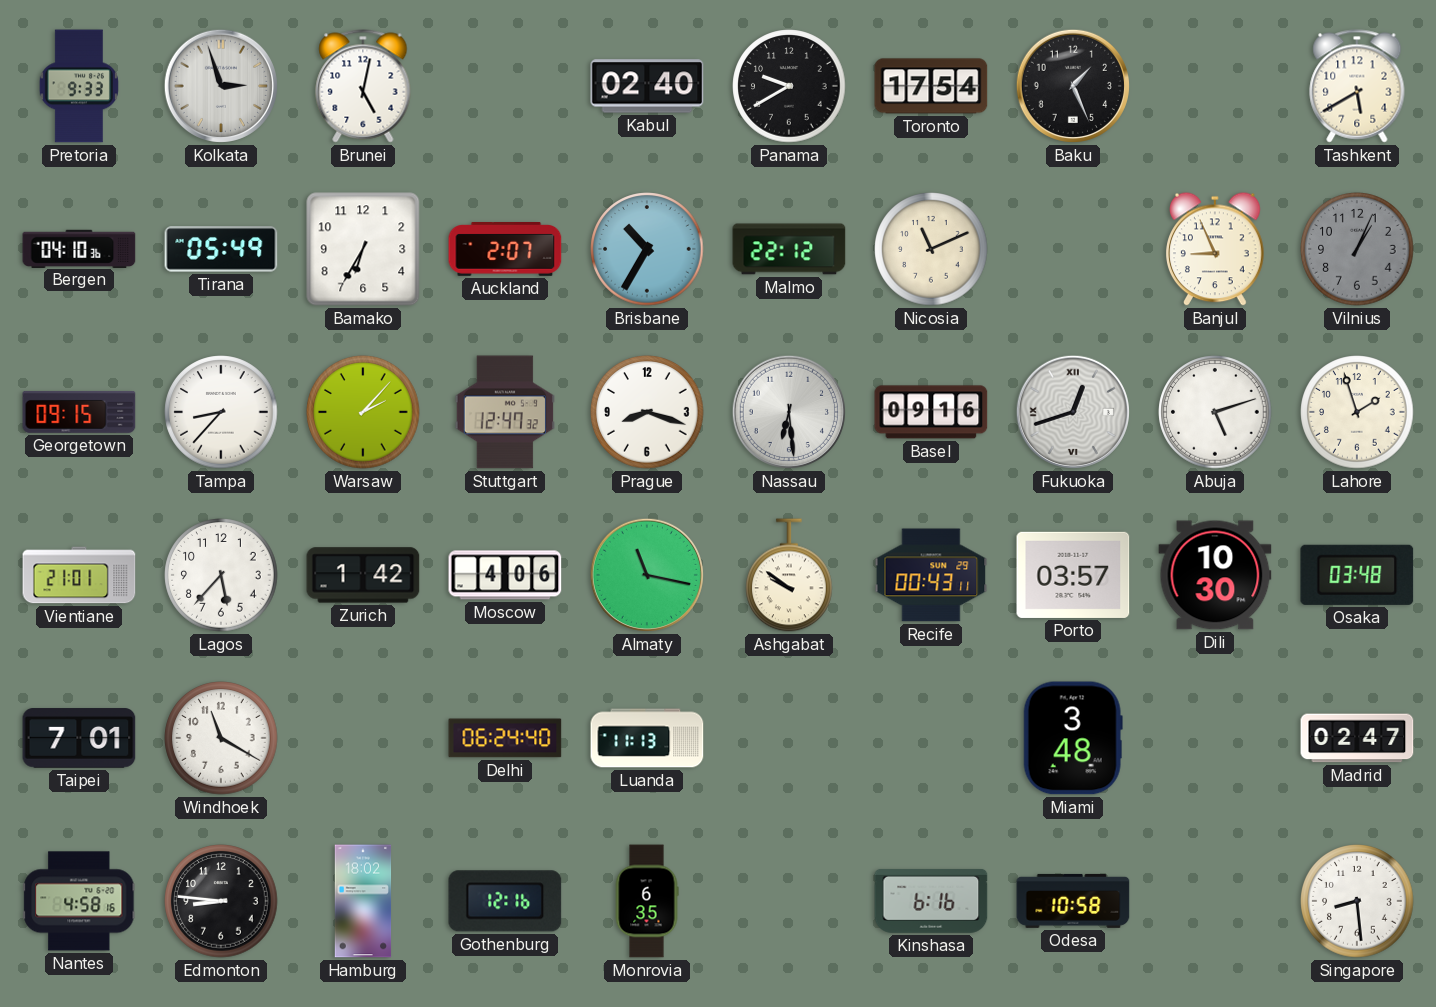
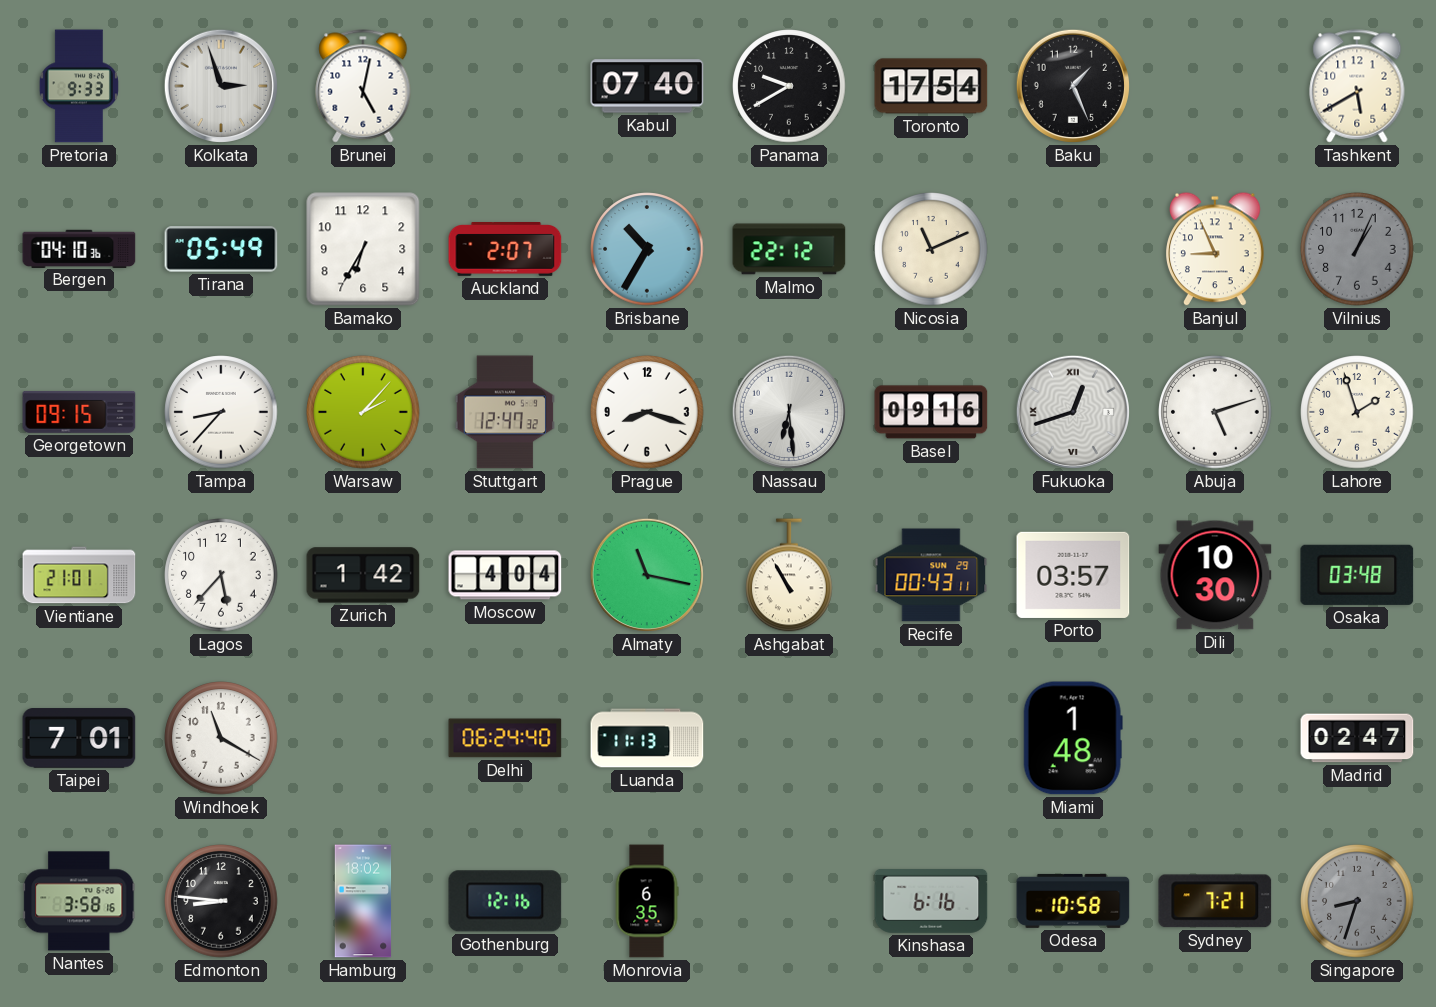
Kabul: 02:40 -> 07:40 (647, 86)
Moscow: 4:06 -> 4:04 (505, 575)
Ashgabat: 9:51 -> 10:55 (790, 575)
Miami: 3:48 -> 1:48 (1073, 738)
Nantes: 4:58 -> 3:58 (79, 901)
Sydney: none -> 7:21 (1215, 901)
Singapore: 8:29 -> 8:33 (1357, 901)
Singapore dial: white -> grey (1357, 901)
